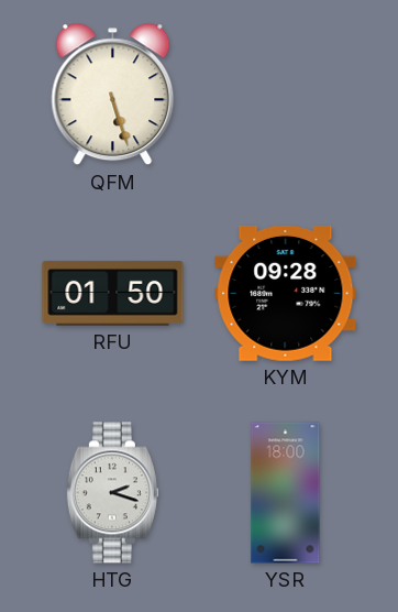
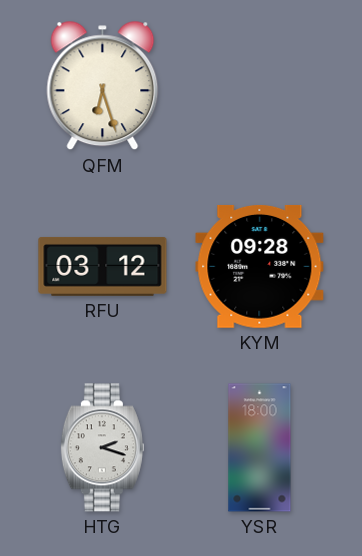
QFM: 5:27 -> 6:27 (103, 86)
RFU: 01:50 -> 03:12 (103, 266)
